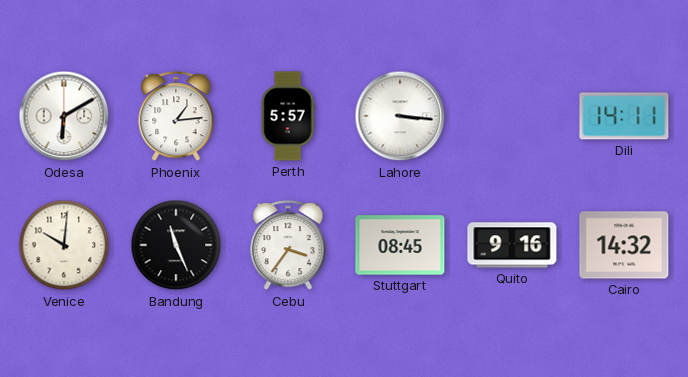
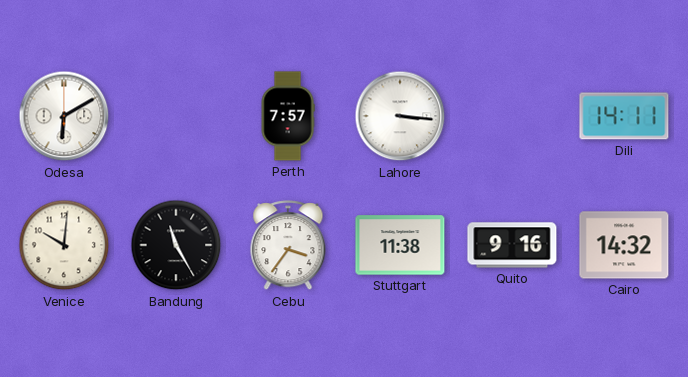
Phoenix: 1:14 -> none (176, 117)
Perth: 5:57 -> 7:57 (288, 116)
Bandung: 11:26 -> 11:25 (176, 245)
Stuttgart: 08:45 -> 11:38 (400, 245)
